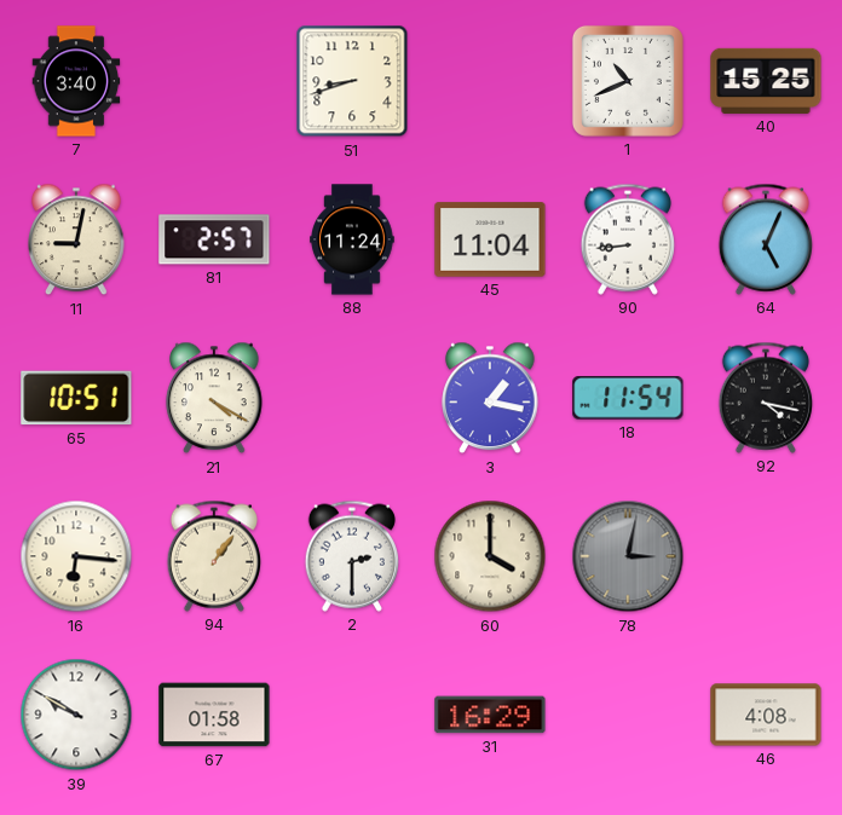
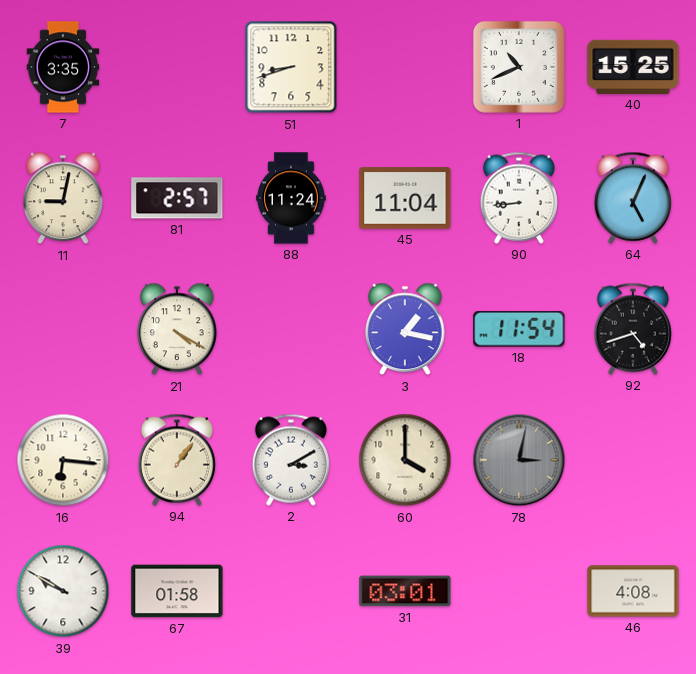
7: 3:40 -> 3:35 (63, 67)
65: 10:51 -> none (76, 398)
92: 4:17 -> 4:42 (633, 329)
2: 2:30 -> 3:10 (291, 460)
31: 16:29 -> 03:01 (405, 591)
